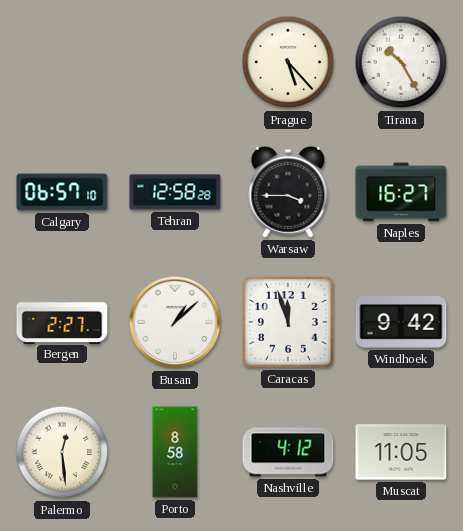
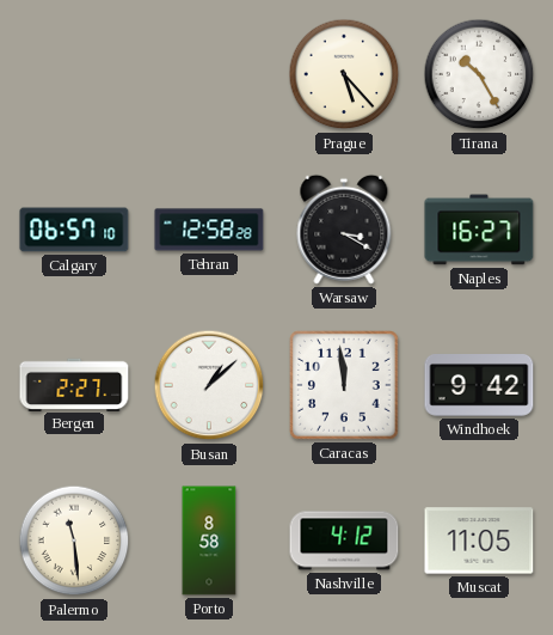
Warsaw: 3:45 -> 3:20 (344, 230)
Caracas: 11:57 -> 11:59 (345, 386)
Palermo: 12:29 -> 11:29 (74, 541)
